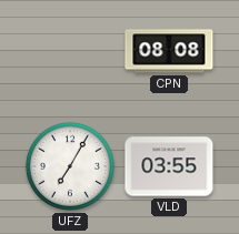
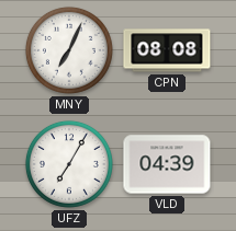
MNY: none -> 7:04 (69, 50)
VLD: 03:55 -> 04:39 (167, 164)
